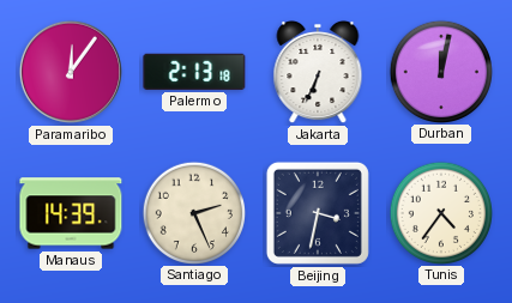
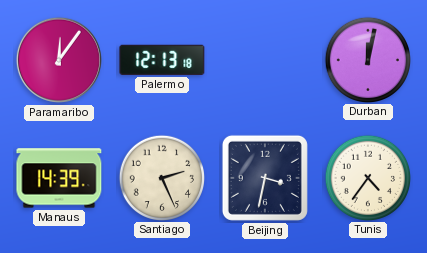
Palermo: 2:13 -> 12:13 (162, 60)
Jakarta: 6:34 -> none (318, 72)
